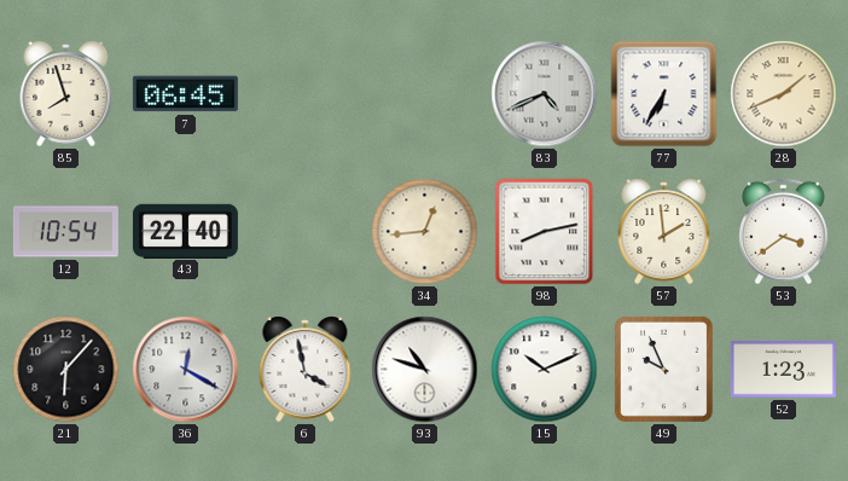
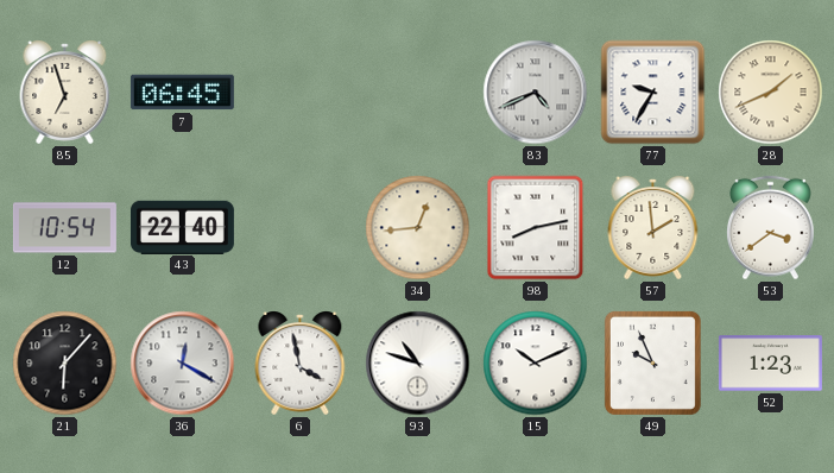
85: 7:57 -> 6:57 (65, 93)
77: 6:35 -> 9:35 (653, 93)
